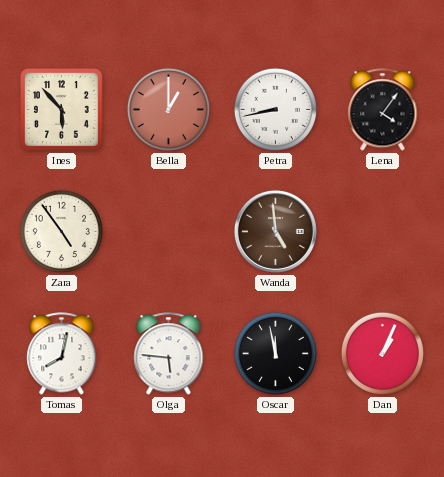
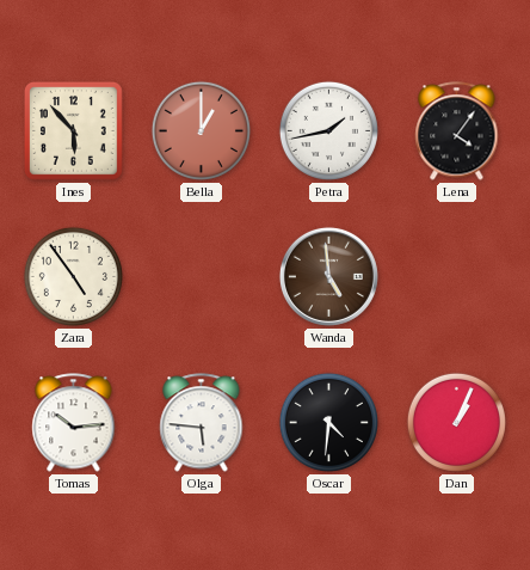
Petra: 8:43 -> 1:43 (328, 130)
Tomas: 8:02 -> 10:14 (74, 423)
Oscar: 11:58 -> 4:31 (328, 422)
